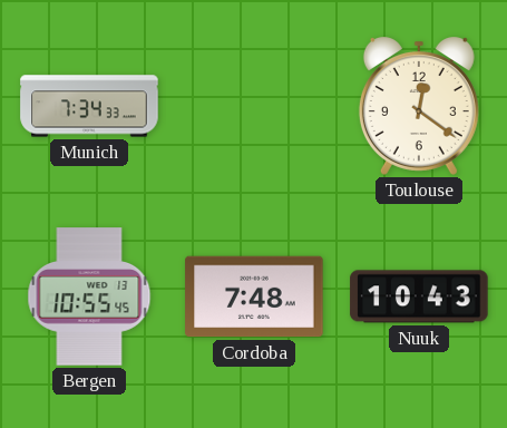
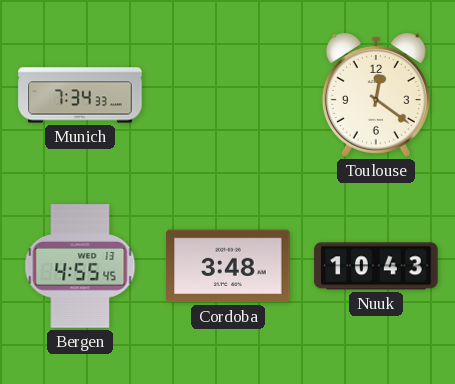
Bergen: 10:55 -> 4:55 (80, 266)
Cordoba: 7:48 -> 3:48 (228, 266)
